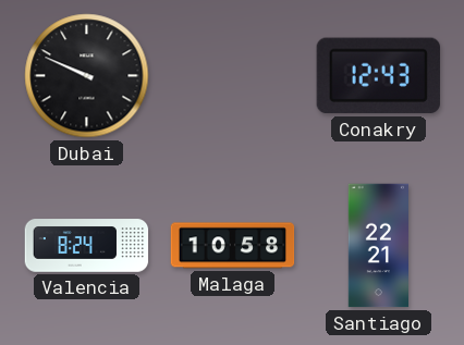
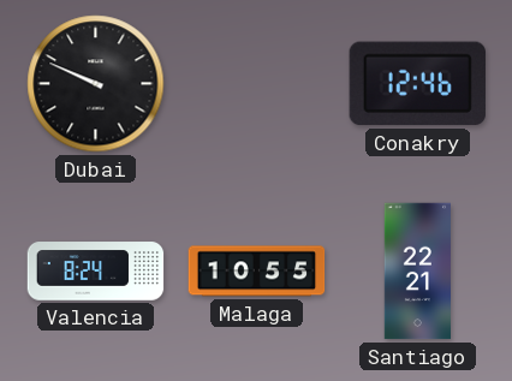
Conakry: 12:43 -> 12:46 (417, 84)
Malaga: 10:58 -> 10:55 (257, 272)
